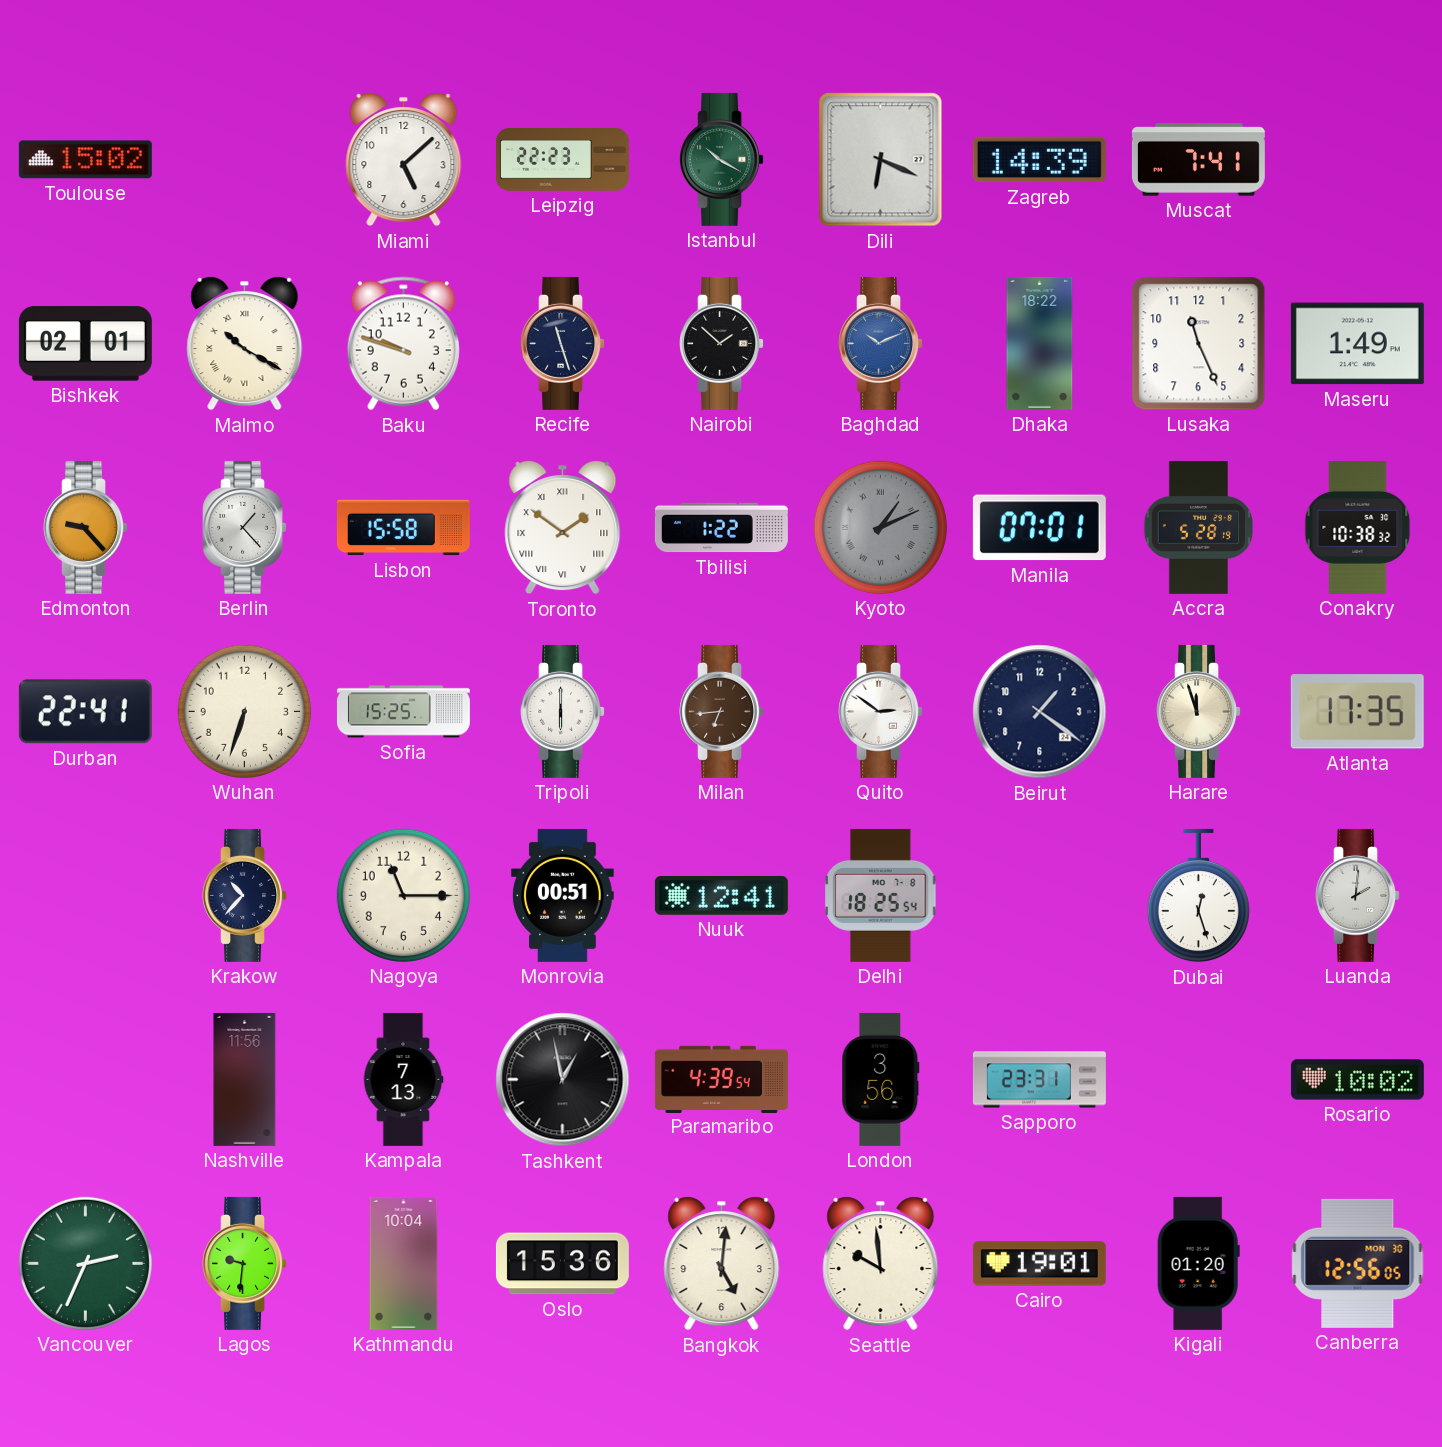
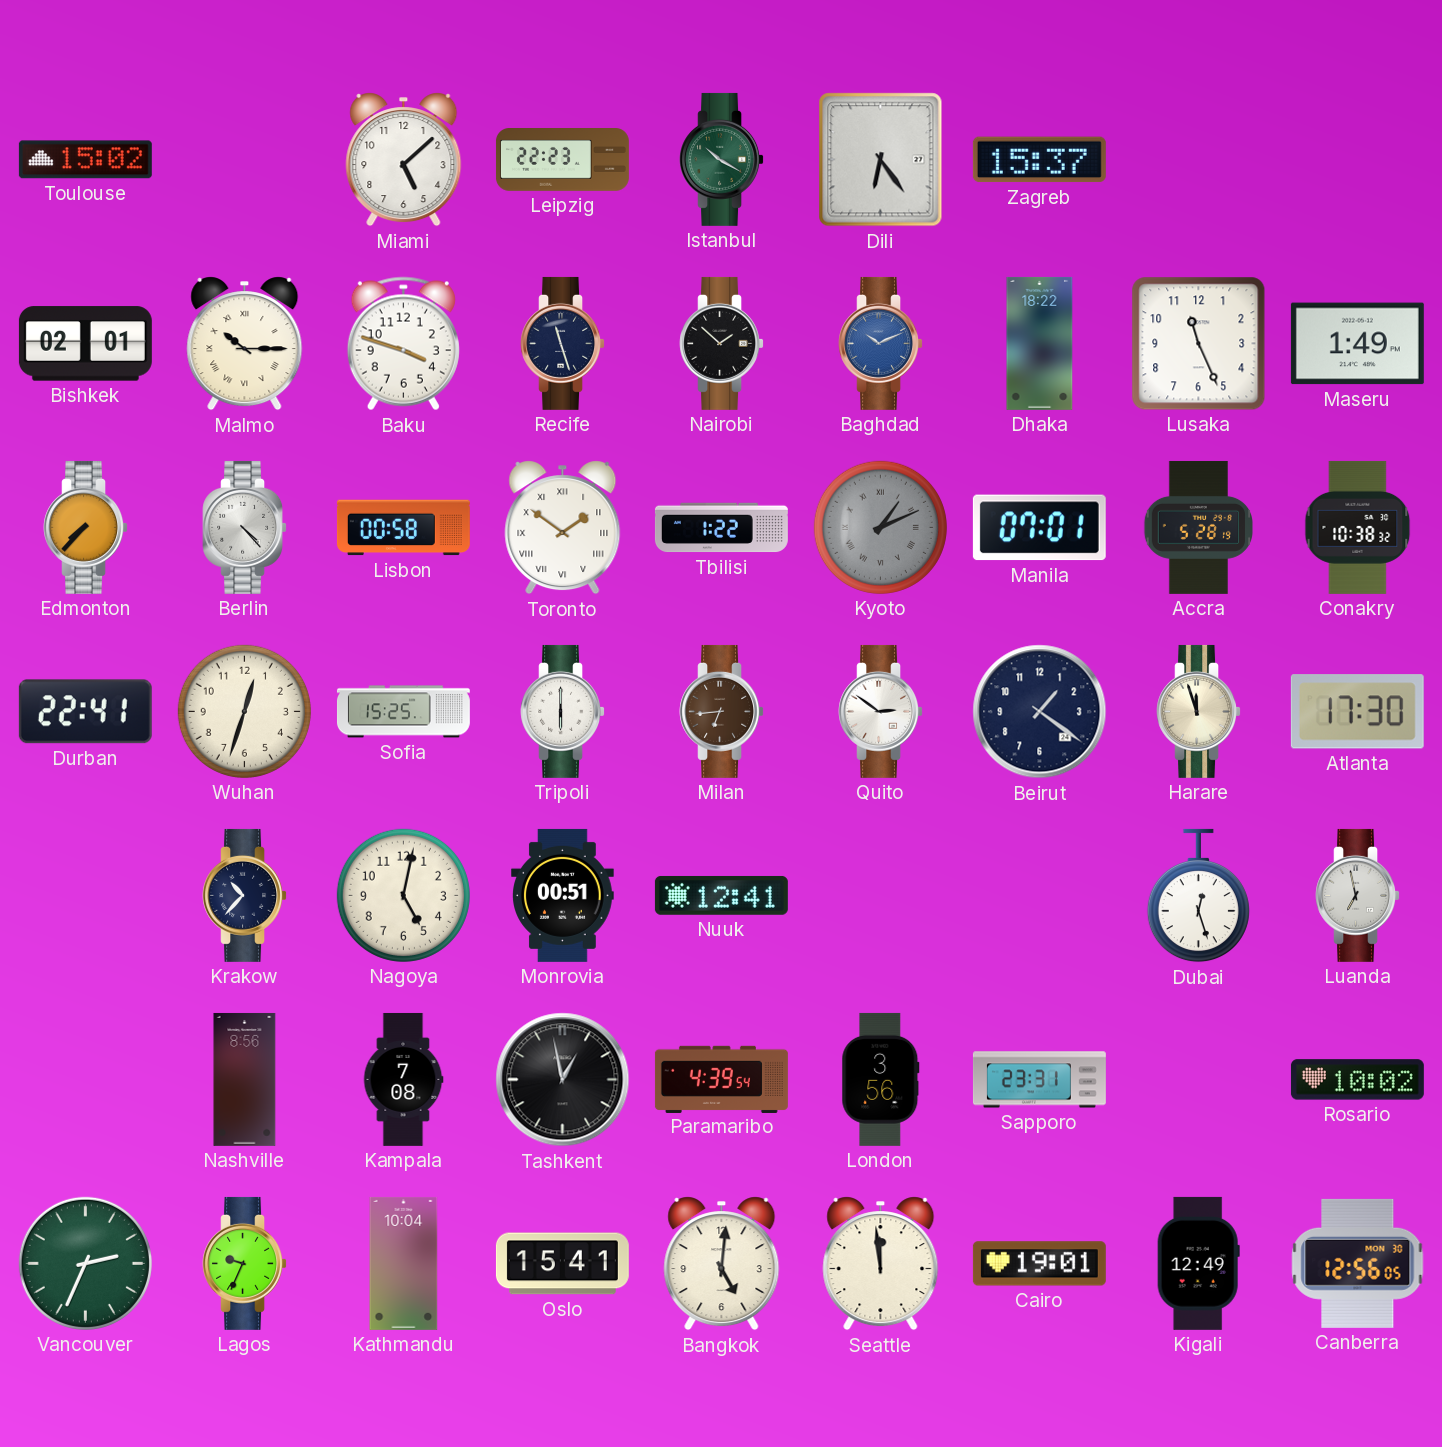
Dili: 6:19 -> 6:24 (881, 160)
Zagreb: 14:39 -> 15:37 (1039, 160)
Muscat: 7:41 -> none (1198, 160)
Malmo: 10:20 -> 10:15 (245, 344)
Baku: 9:48 -> 3:48 (403, 344)
Edmonton: 9:23 -> 7:37 (85, 527)
Berlin: 1:23 -> 4:23 (244, 527)
Lisbon: 15:58 -> 00:58 (403, 528)
Wuhan: 6:33 -> 12:33 (244, 711)
Atlanta: 17:35 -> 17:30 (1357, 712)
Nagoya: 11:15 -> 5:02 (403, 895)
Delhi: 18:25 -> none (881, 895)
Luanda: 2:01 -> 6:58 (1357, 895)
Nashville: 11:56 -> 8:56 (245, 1079)
Kampala: 7:13 -> 7:08 (403, 1079)
Lagos: 9:31 -> 9:34 (244, 1263)
Oslo: 15:36 -> 15:41 (562, 1264)
Seattle: 9:59 -> 11:59 (881, 1264)
Kigali: 01:20 -> 12:49 (1198, 1263)
